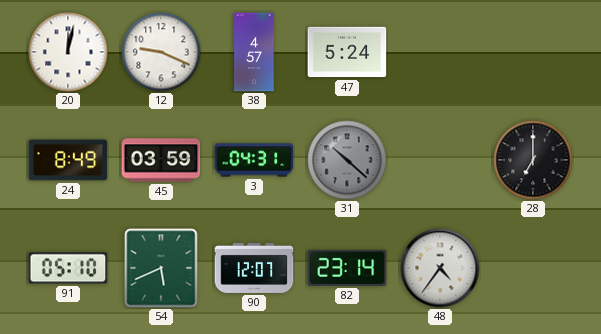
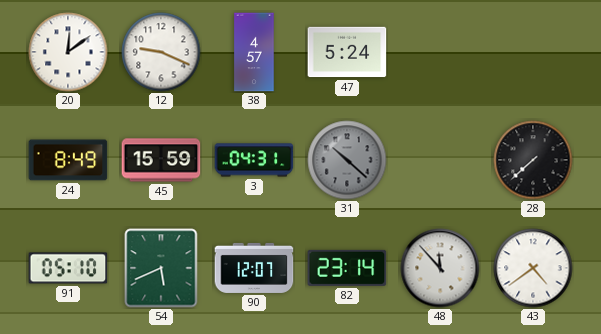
20: 12:02 -> 12:09 (68, 52)
45: 03:59 -> 15:59 (161, 160)
28: 7:00 -> 7:38 (533, 160)
48: 4:36 -> 11:53 (440, 268)
43: none -> 4:39 (533, 268)
